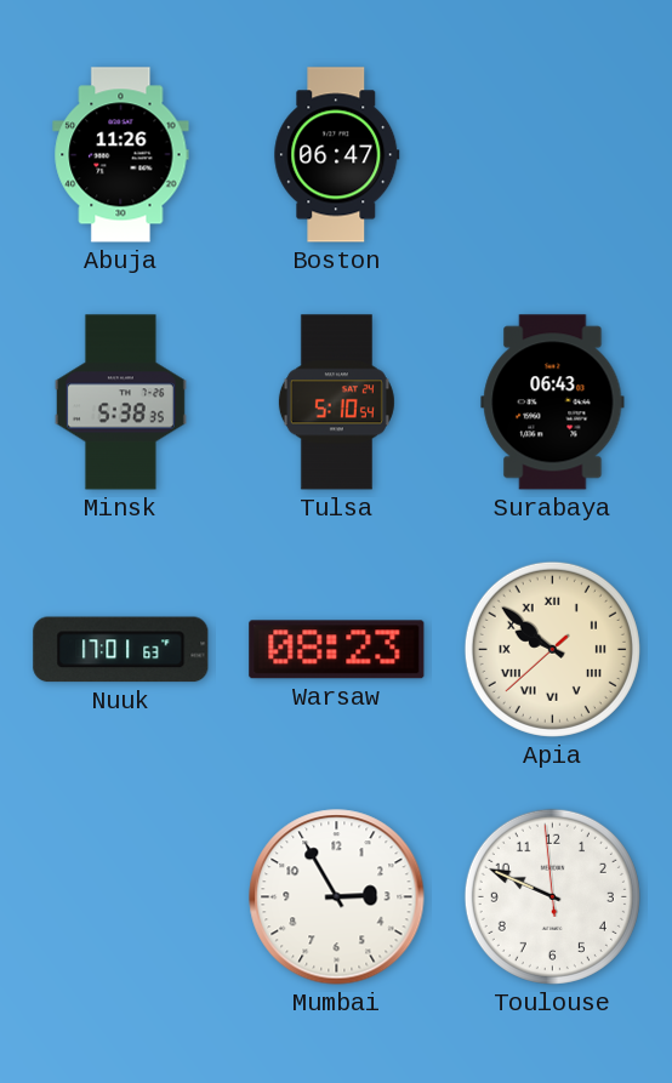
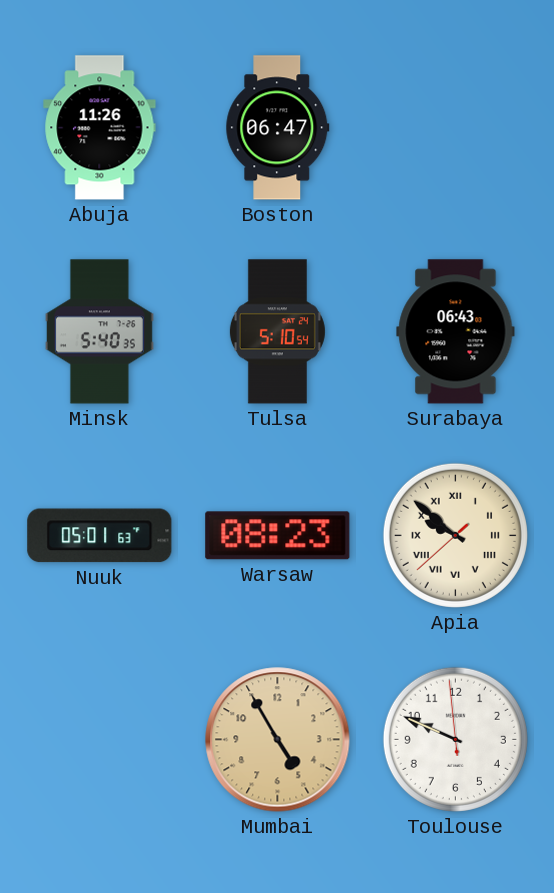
Minsk: 5:38 -> 5:40 (99, 332)
Nuuk: 17:01 -> 05:01 (100, 536)
Mumbai: 2:55 -> 4:55 (278, 740)
Mumbai dial: white -> champagne (278, 740)
